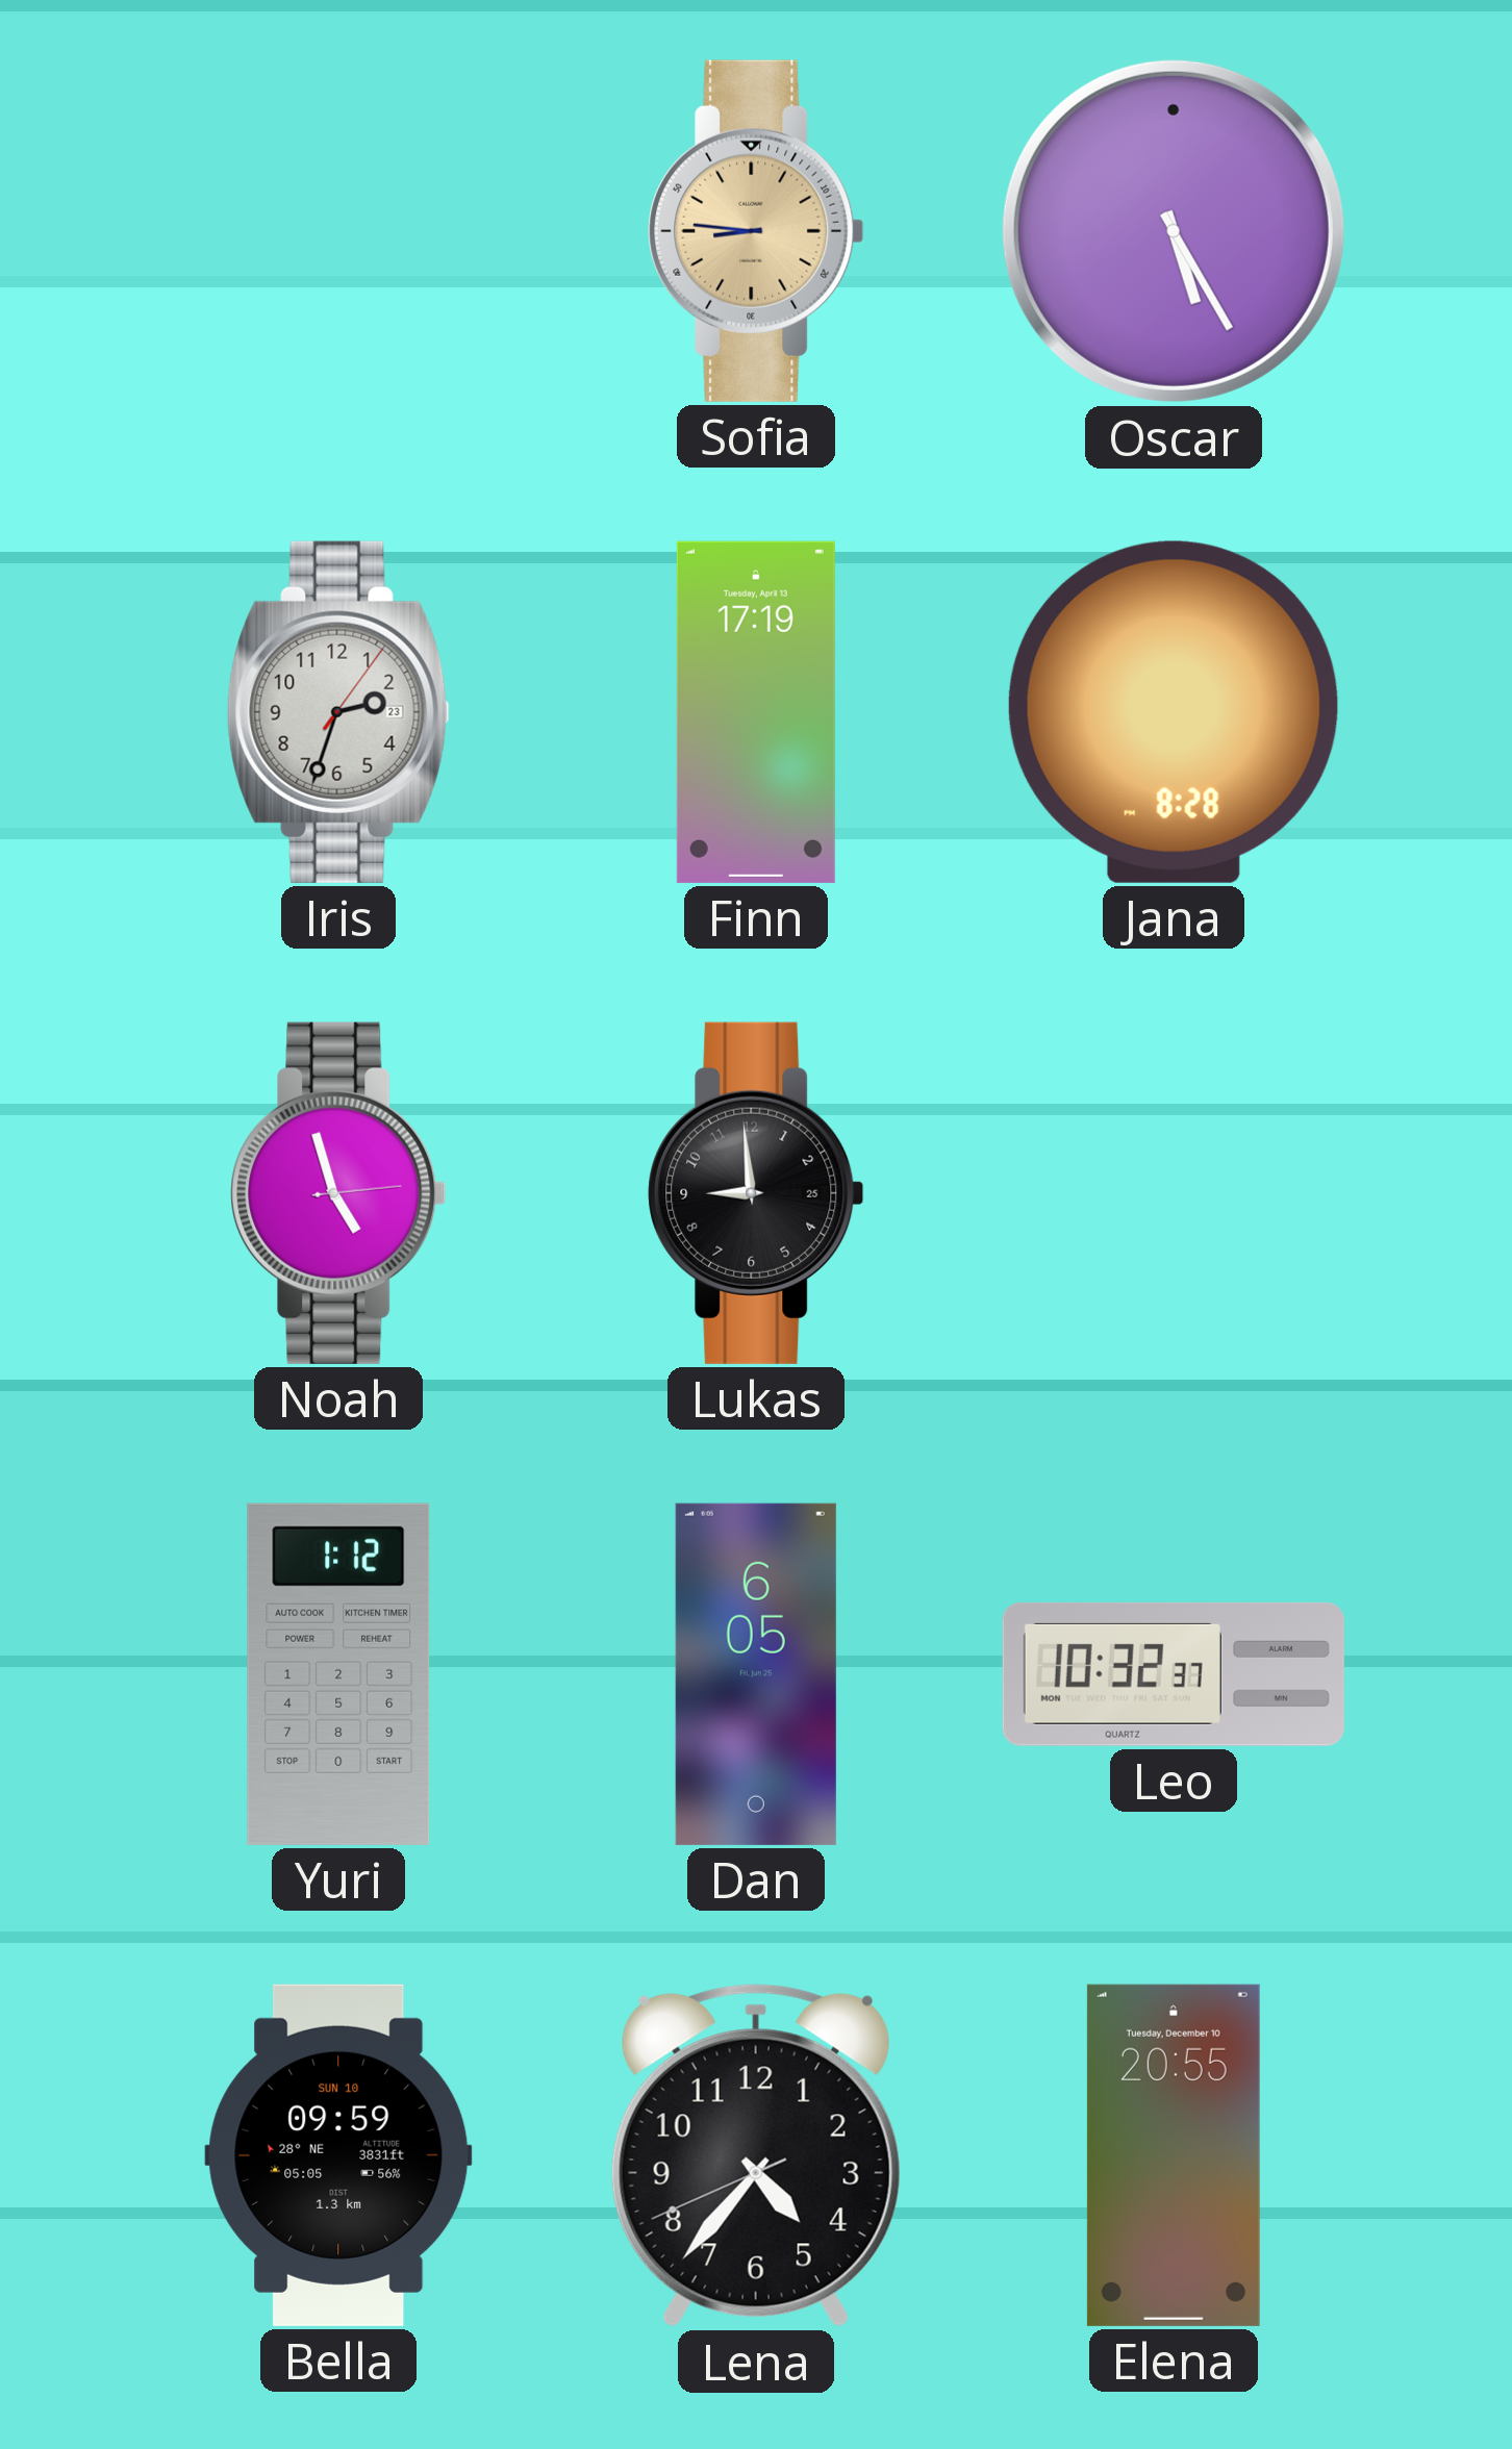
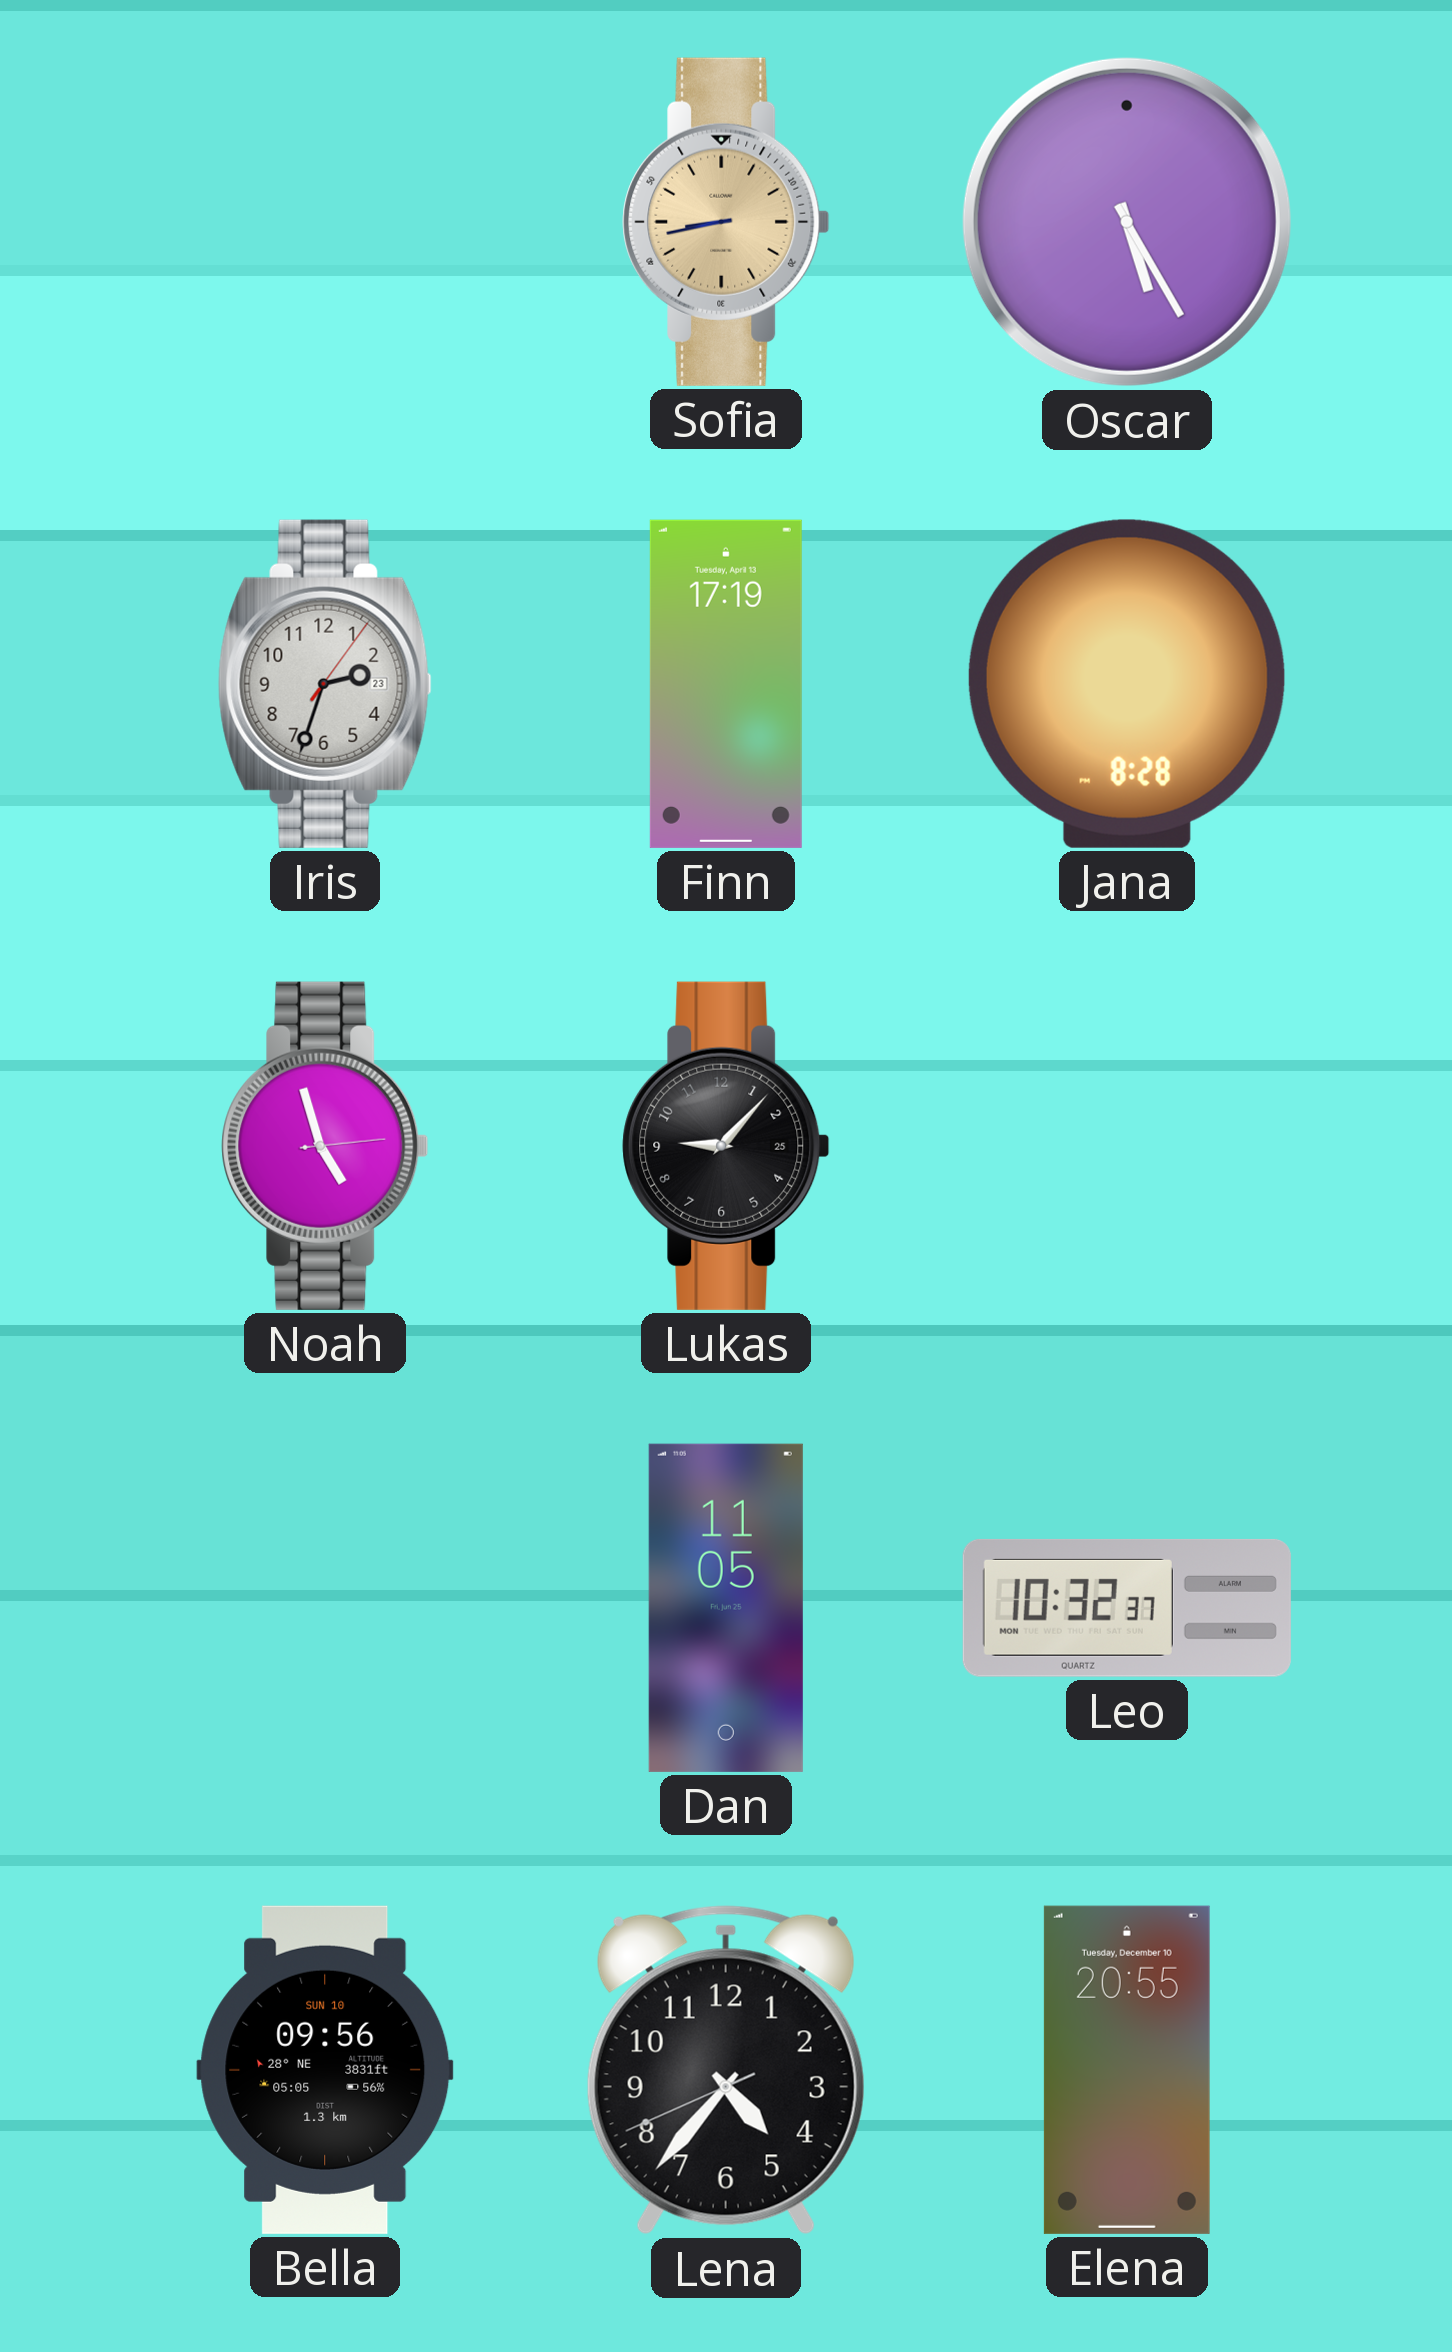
Sofia: 8:46 -> 8:43 (726, 222)
Lukas: 8:59 -> 9:07 (726, 1146)
Yuri: 1:12 -> none (338, 1674)
Dan: 6:05 -> 11:05 (726, 1608)
Bella: 09:59 -> 09:56 (325, 2070)
